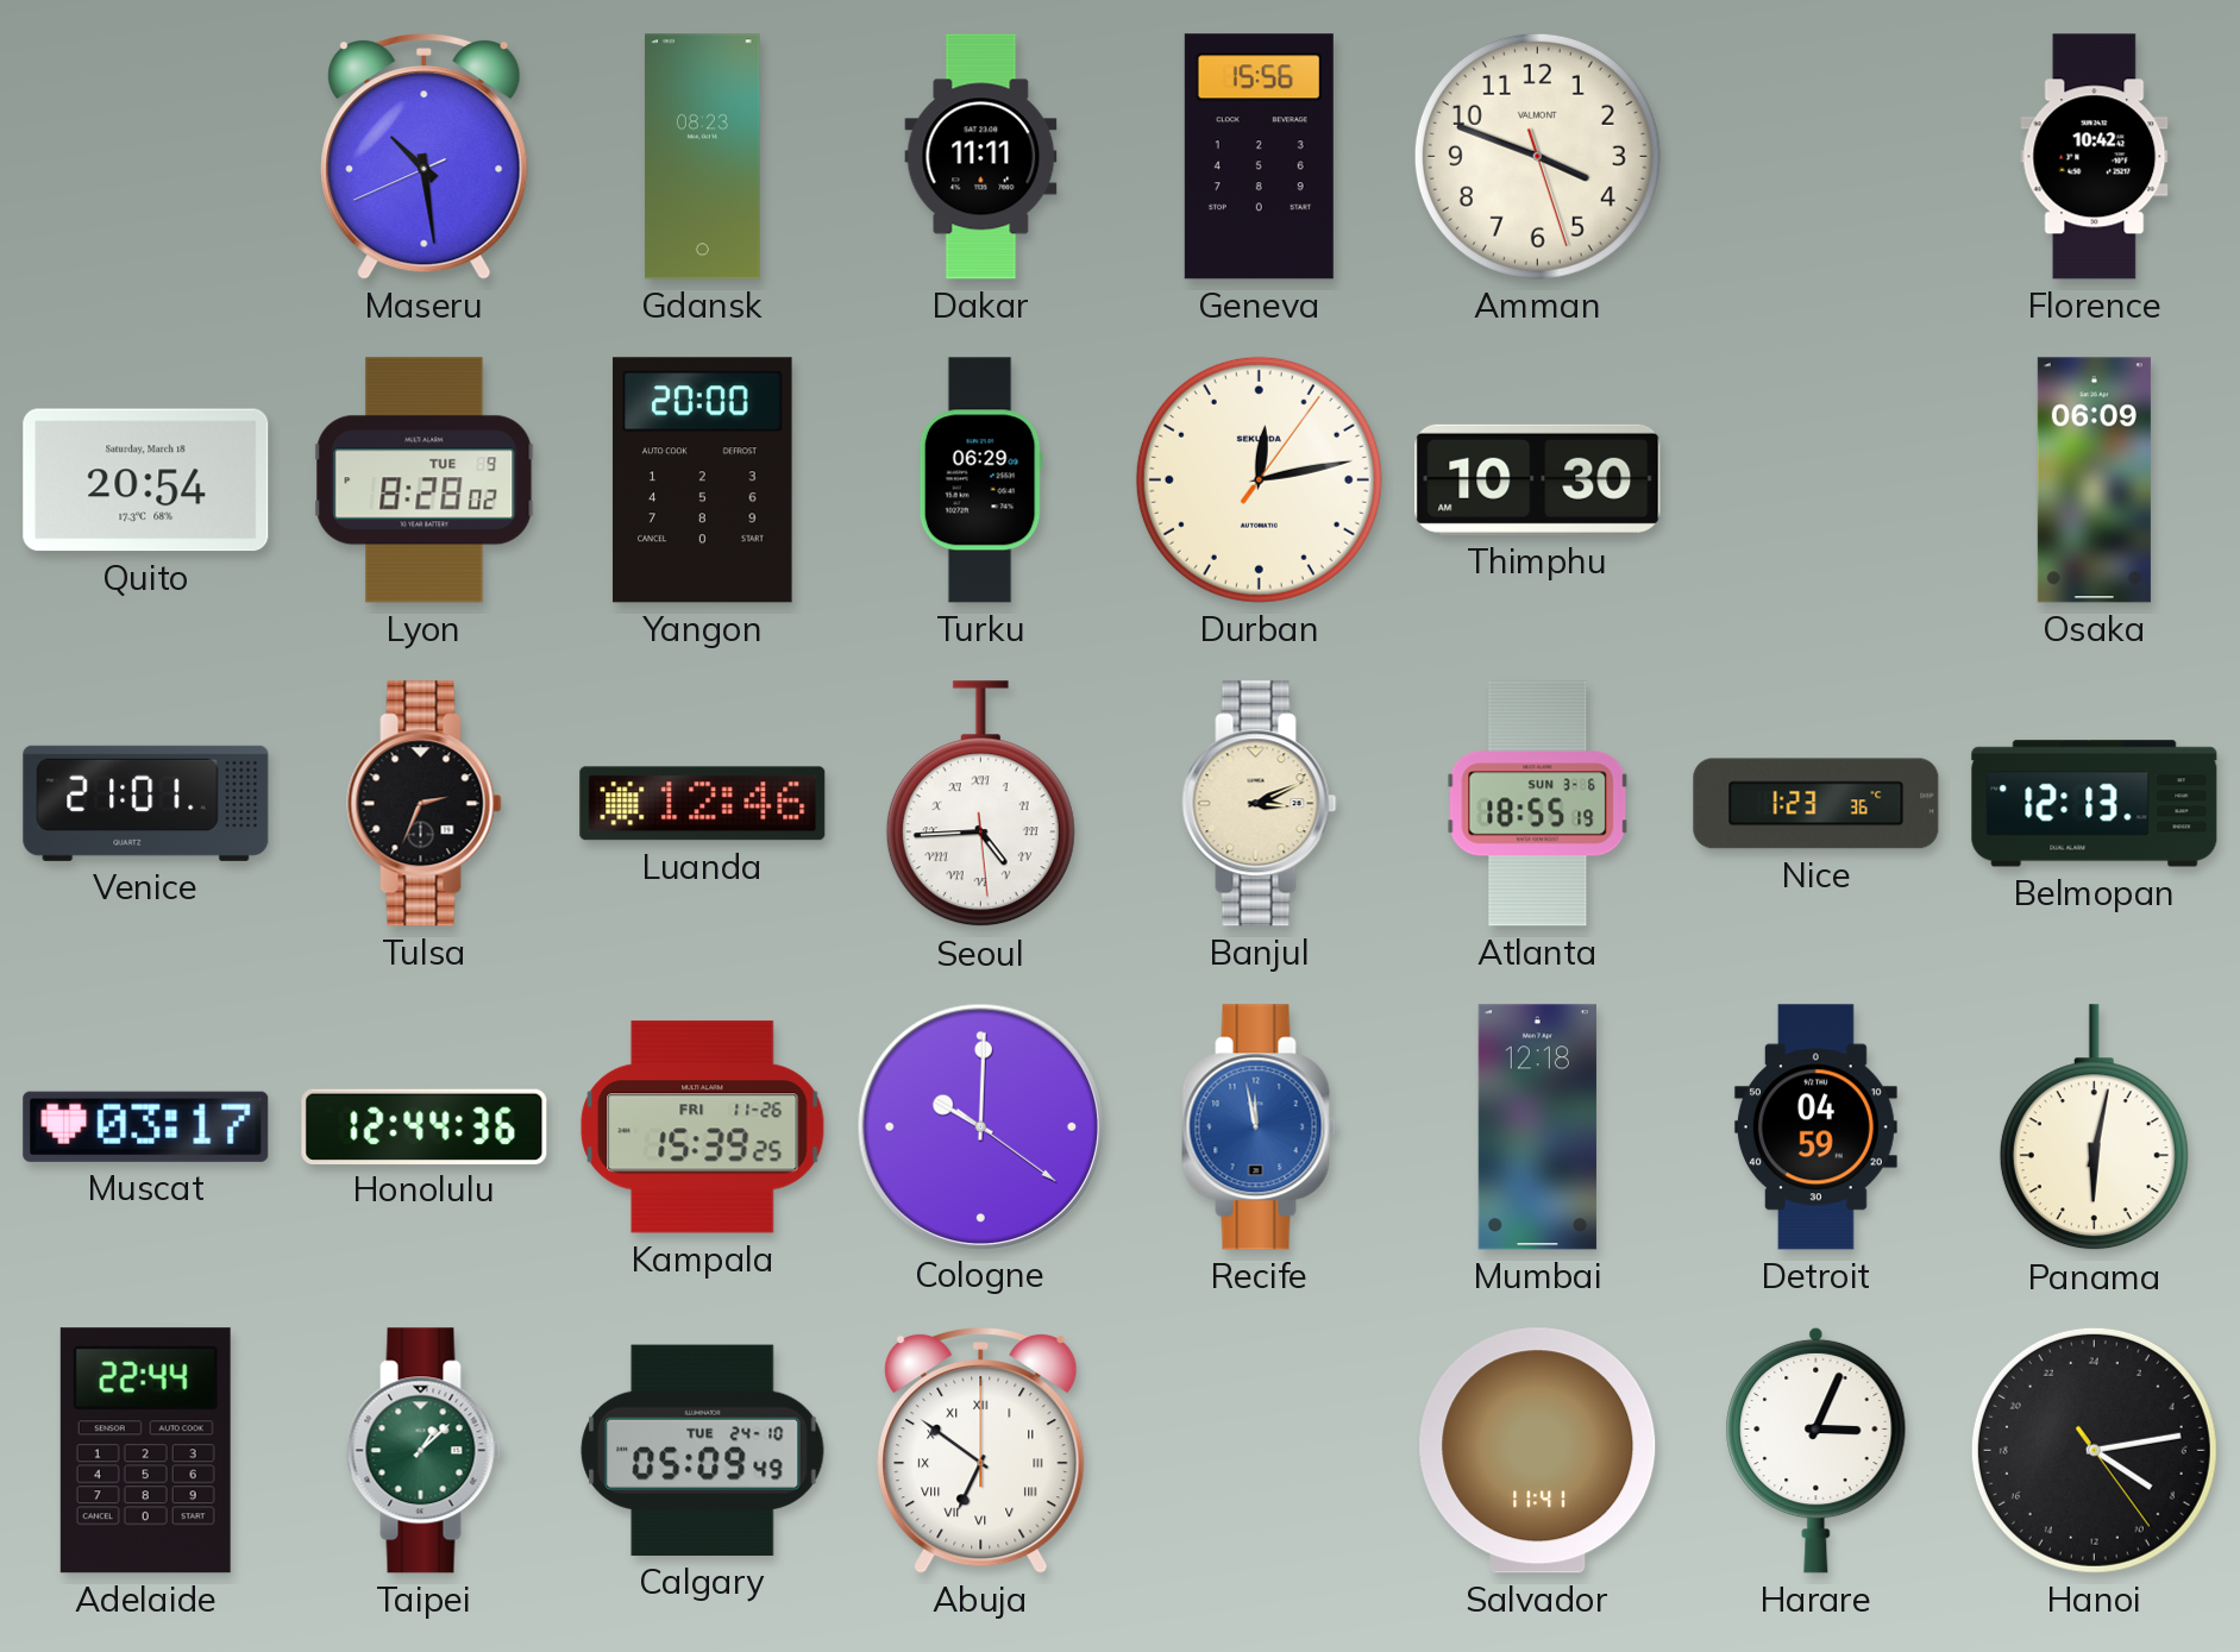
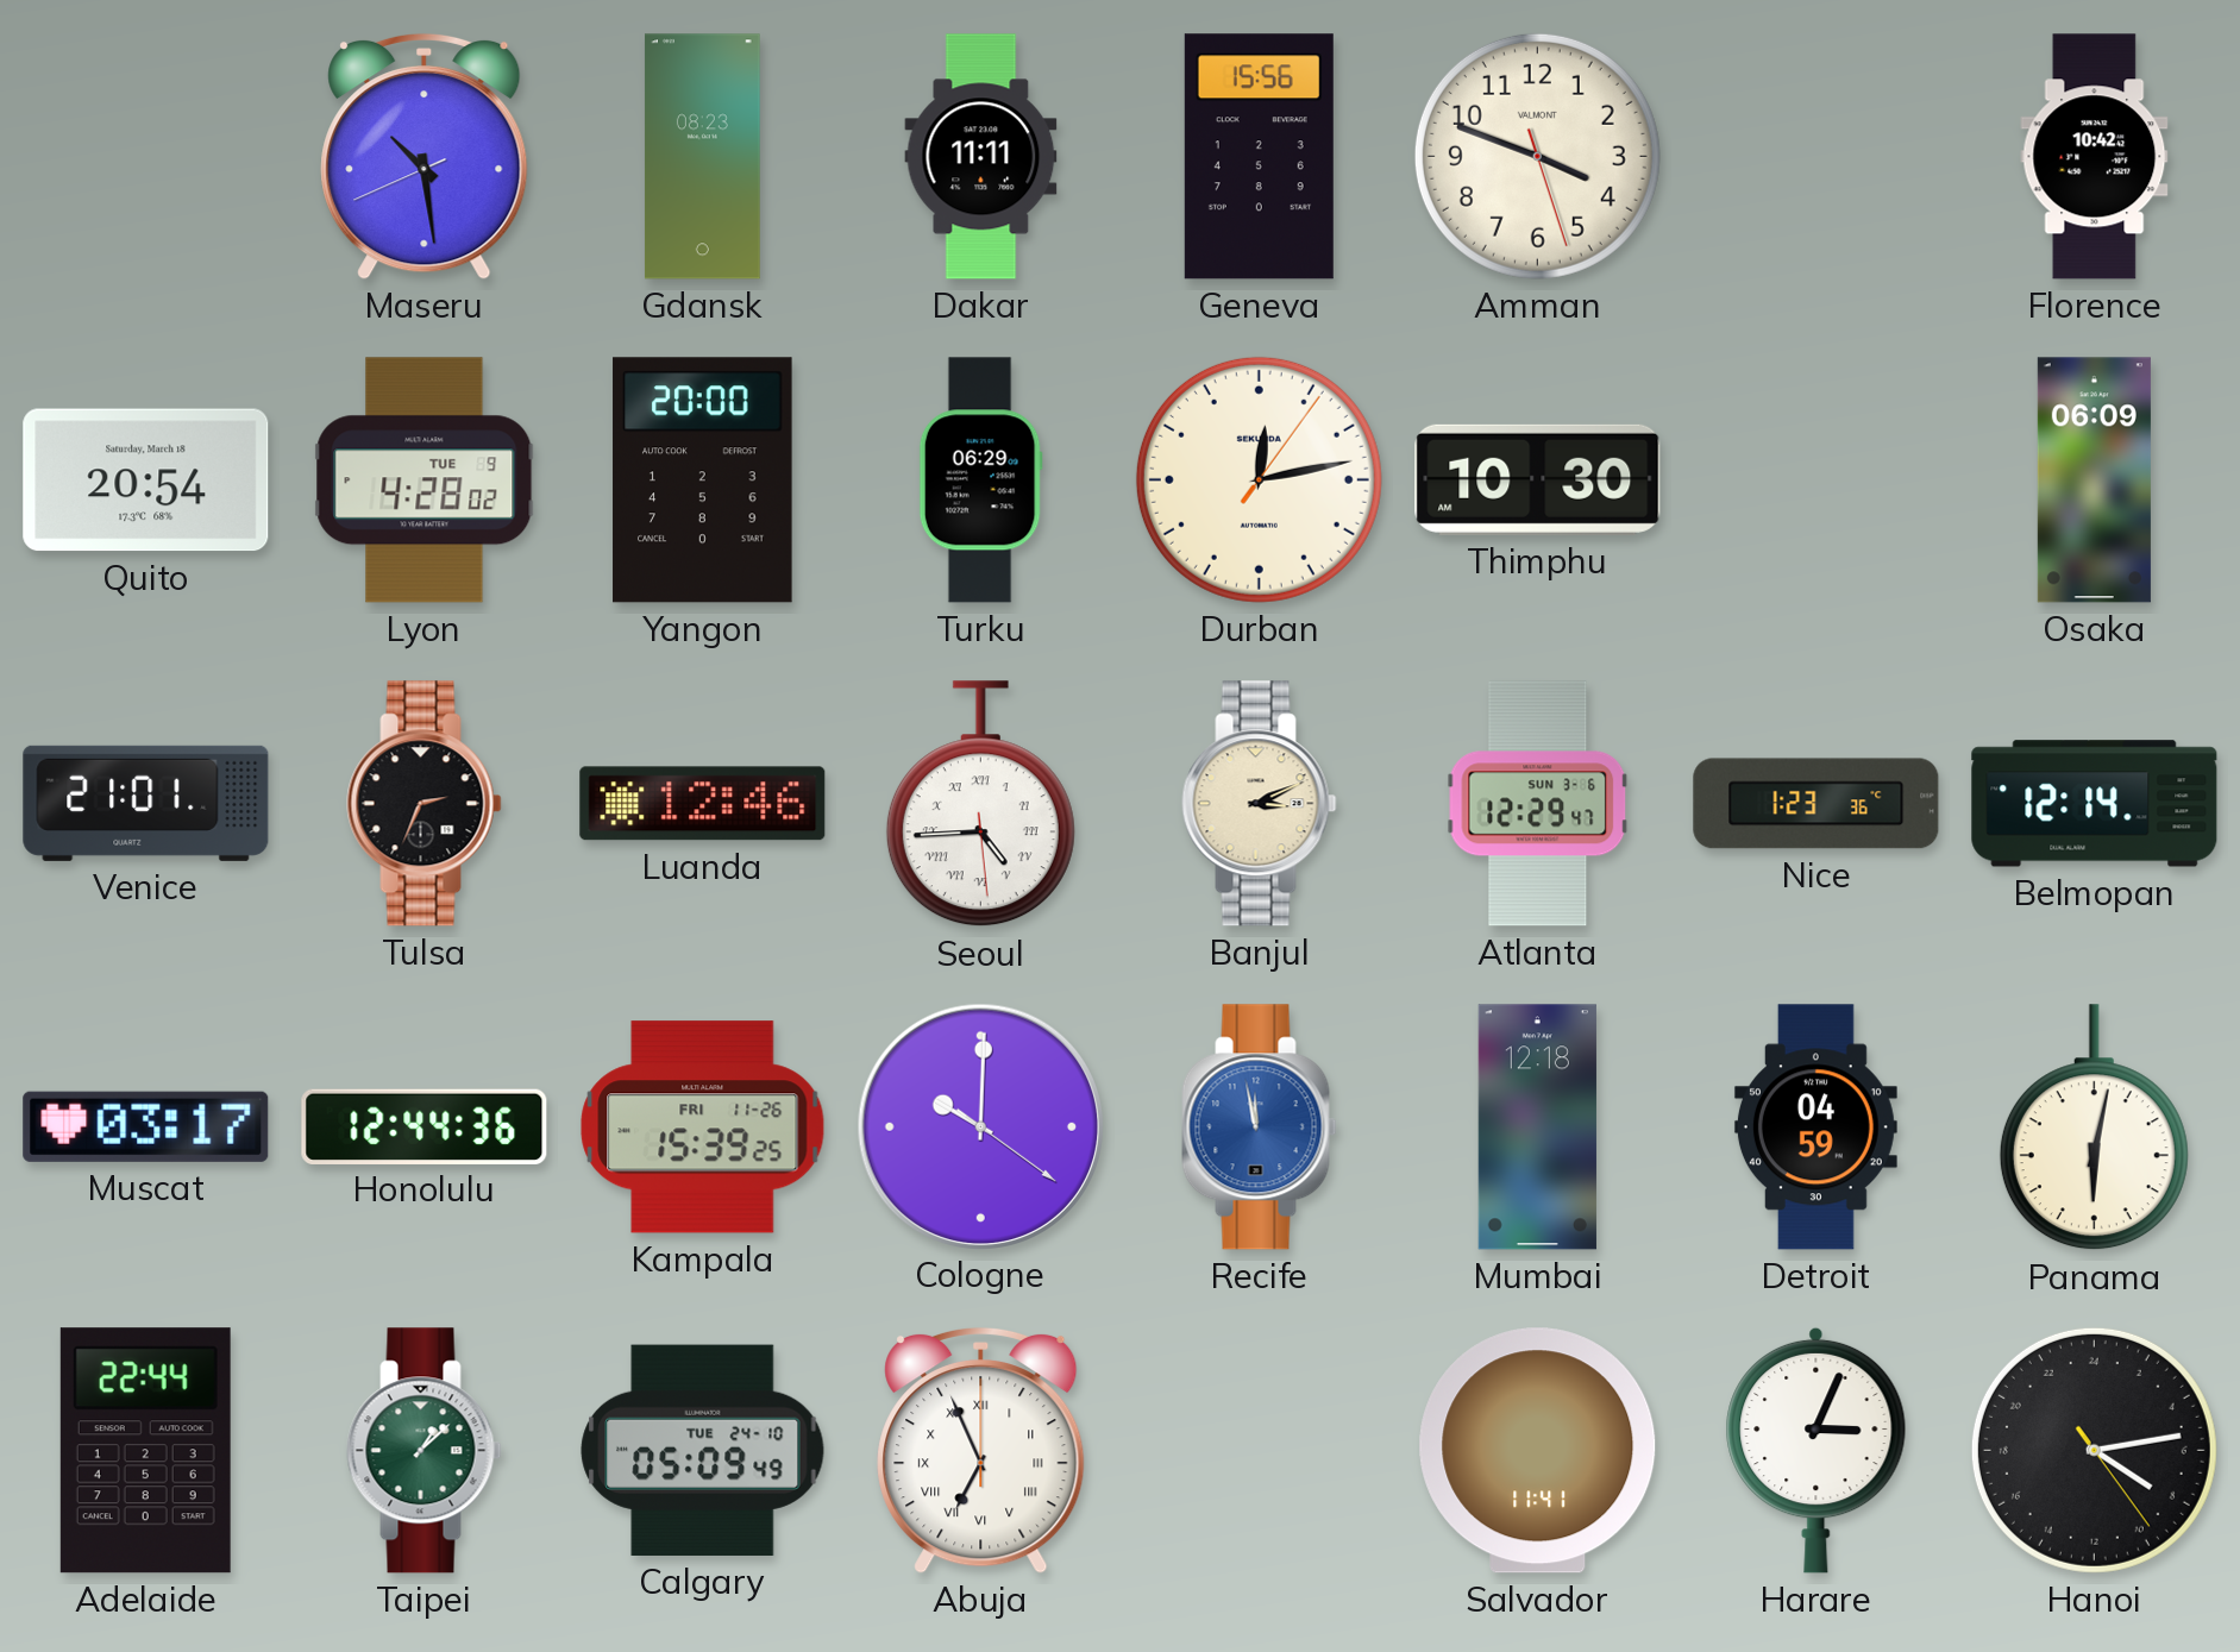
Lyon: 8:28 -> 4:28 (425, 480)
Atlanta: 18:55 -> 12:29 (1538, 804)
Belmopan: 12:13 -> 12:14 (2095, 804)
Abuja: 6:51 -> 6:56 (981, 1450)
